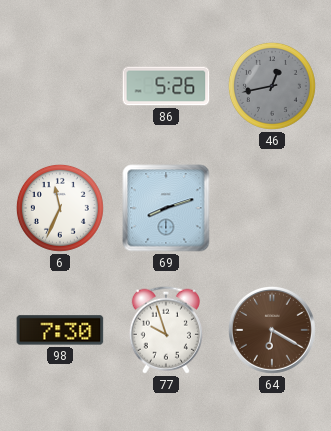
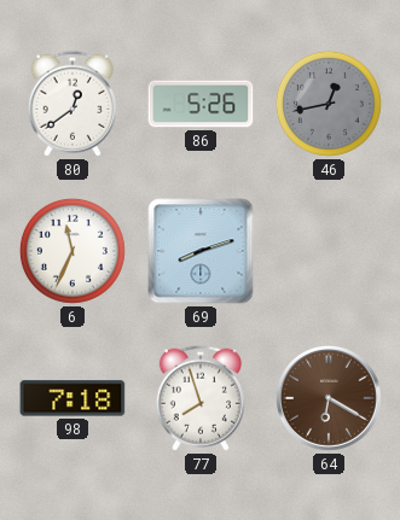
80: none -> 12:39 (73, 104)
98: 7:30 -> 7:18 (73, 398)
77: 9:57 -> 7:57 (201, 398)
